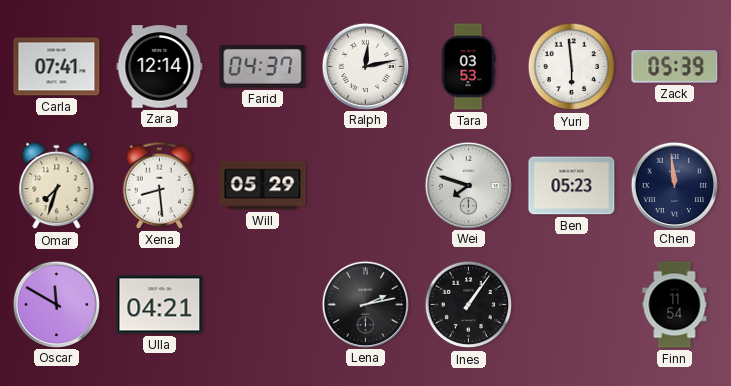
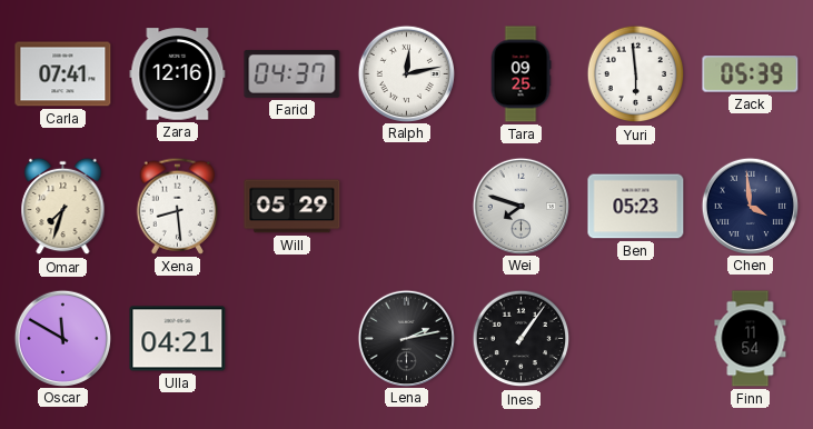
Zara: 12:14 -> 12:16 (178, 74)
Tara: 03:53 -> 09:25 (520, 74)
Chen: 11:59 -> 3:59 (750, 206)
